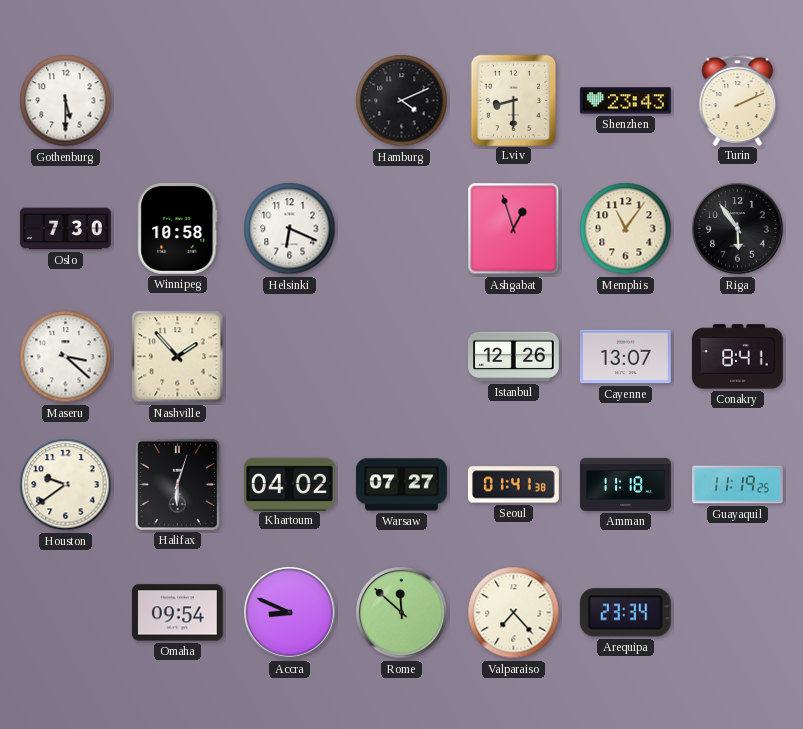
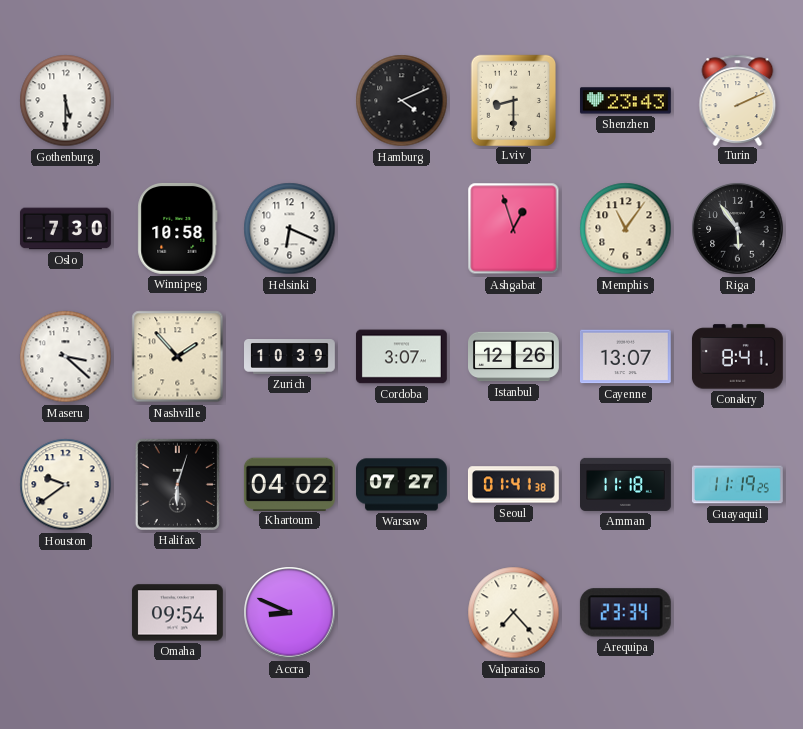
Zurich: none -> 10:39 (290, 357)
Cordoba: none -> 3:07 (401, 357)
Rome: 11:52 -> none (402, 613)
